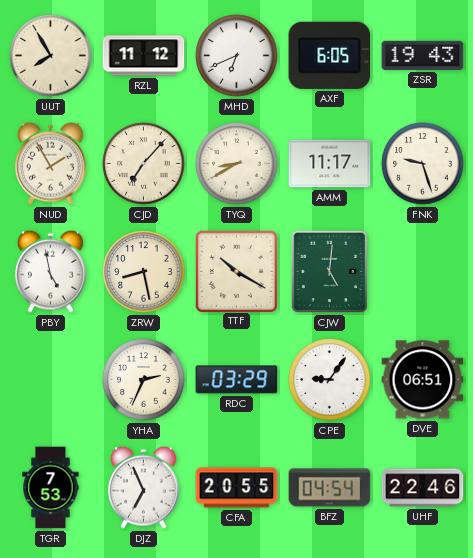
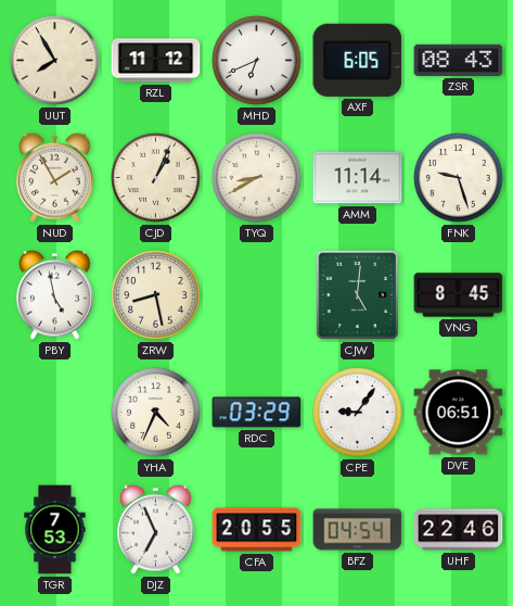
ZSR: 19:43 -> 08:43 (459, 60)
CJD: 7:07 -> 1:04 (156, 178)
AMM: 11:17 -> 11:14 (358, 178)
TTF: 10:20 -> none (236, 271)
VNG: none -> 8:45 (459, 295)
YHA: 2:34 -> 4:34 (156, 413)
